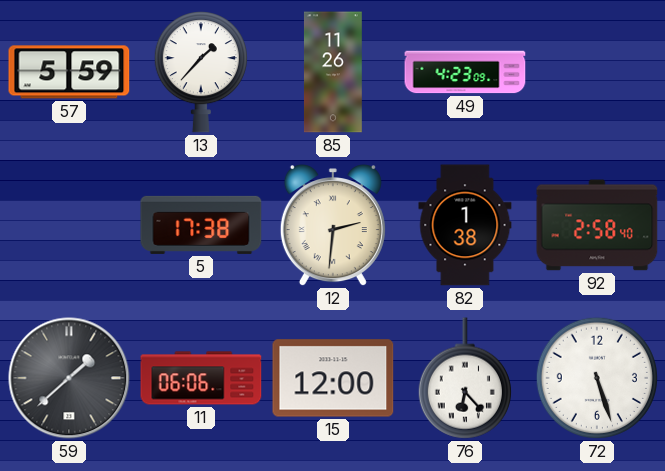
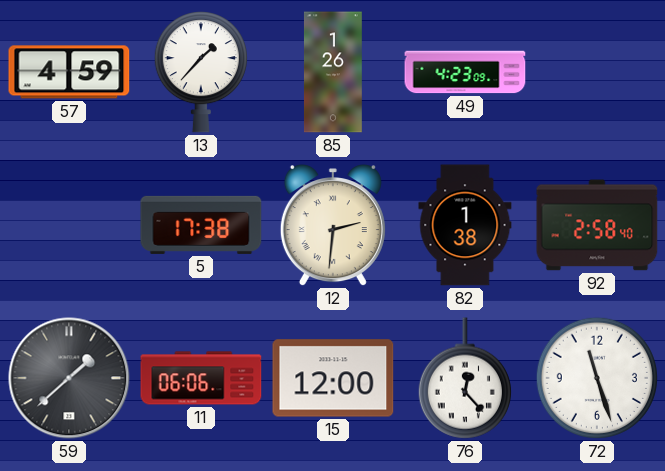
57: 5:59 -> 4:59 (69, 72)
85: 11:26 -> 1:26 (333, 72)
76: 6:23 -> 12:23 (465, 378)
72: 5:27 -> 11:27 (597, 378)
